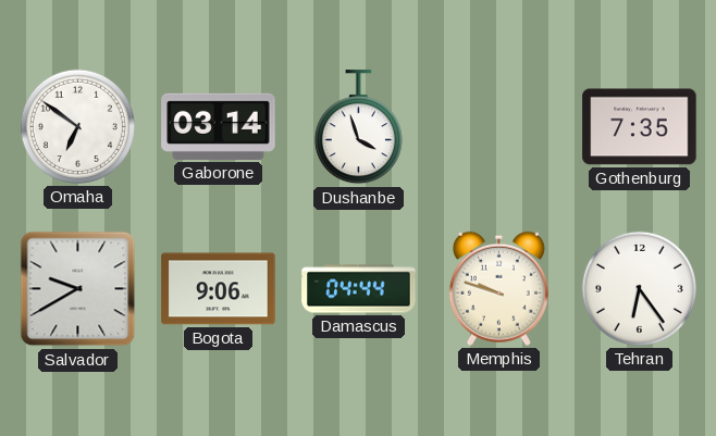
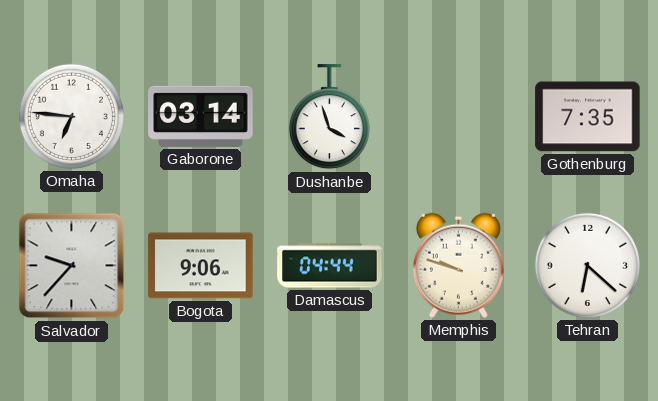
Omaha: 6:51 -> 6:46 (71, 116)
Salvador: 9:40 -> 9:37 (72, 266)
Tehran: 6:24 -> 6:22 (587, 265)
